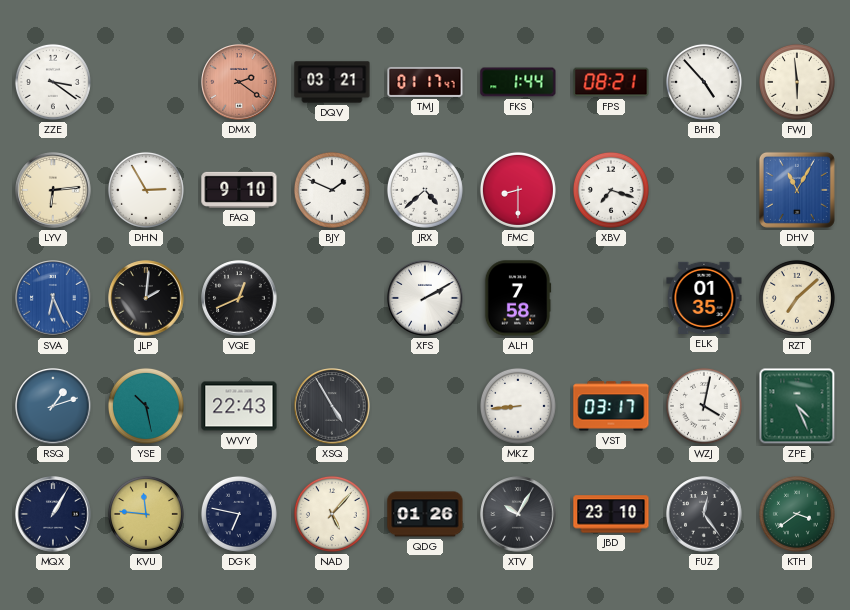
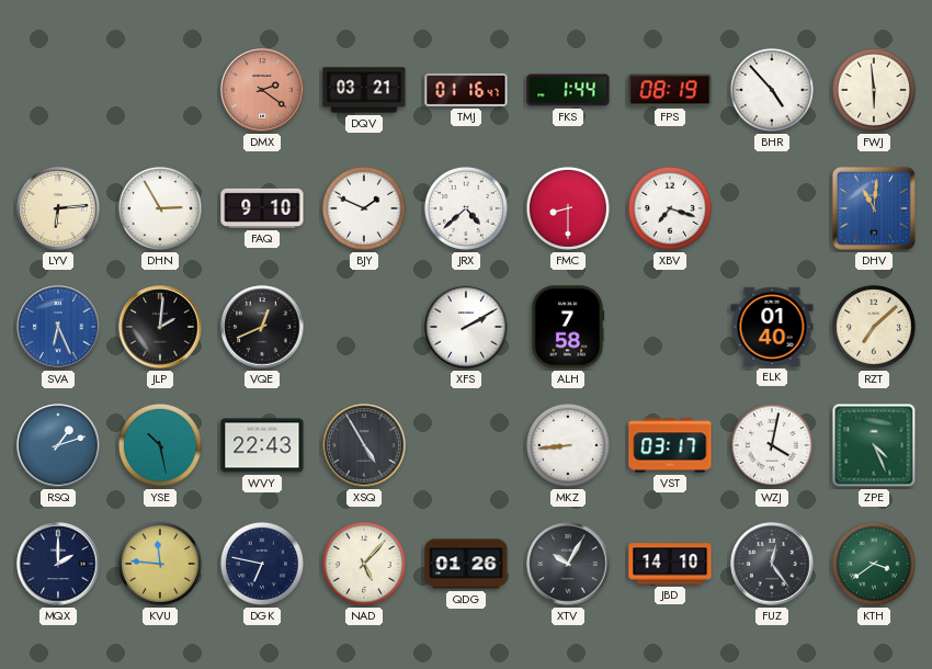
ZZE: 3:21 -> none (53, 82)
TMJ: 01:17 -> 01:16 (466, 90)
FPS: 08:21 -> 08:19 (670, 90)
DHV: 11:05 -> 11:01 (874, 208)
ELK: 01:35 -> 01:40 (772, 327)
MQX: 1:05 -> 2:00 (58, 564)
JBD: 23:10 -> 14:10 (670, 564)
